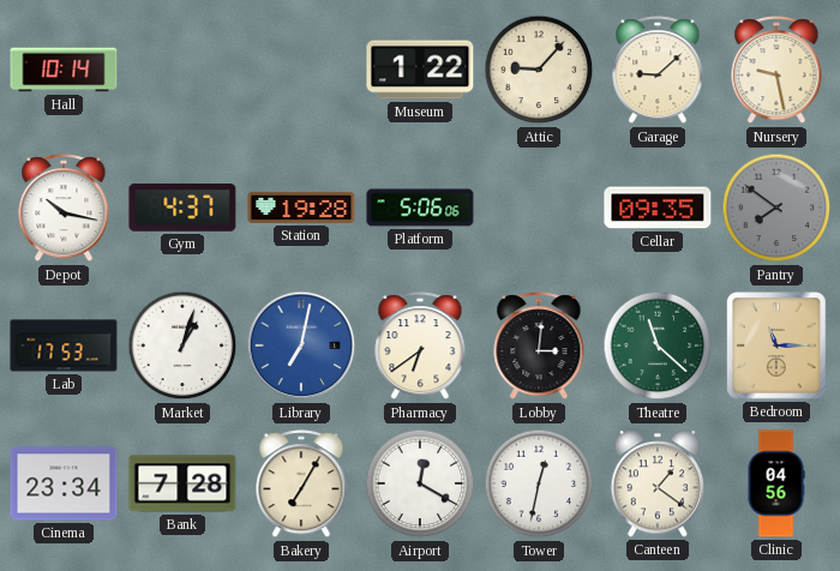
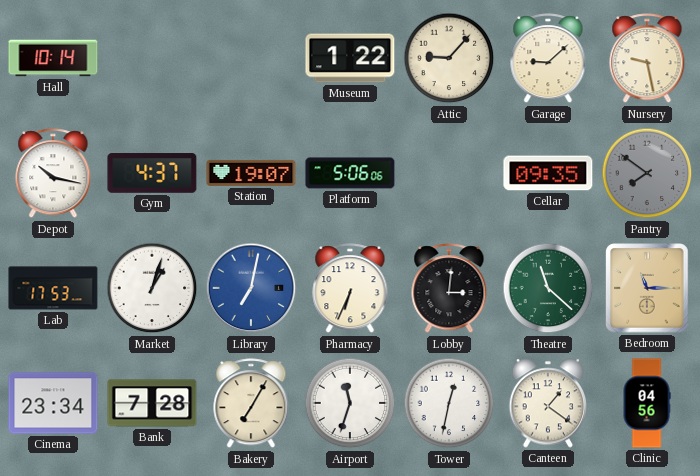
Station: 19:28 -> 19:07 (251, 173)
Pharmacy: 6:39 -> 6:34 (350, 289)
Airport: 12:20 -> 11:33 (350, 403)
